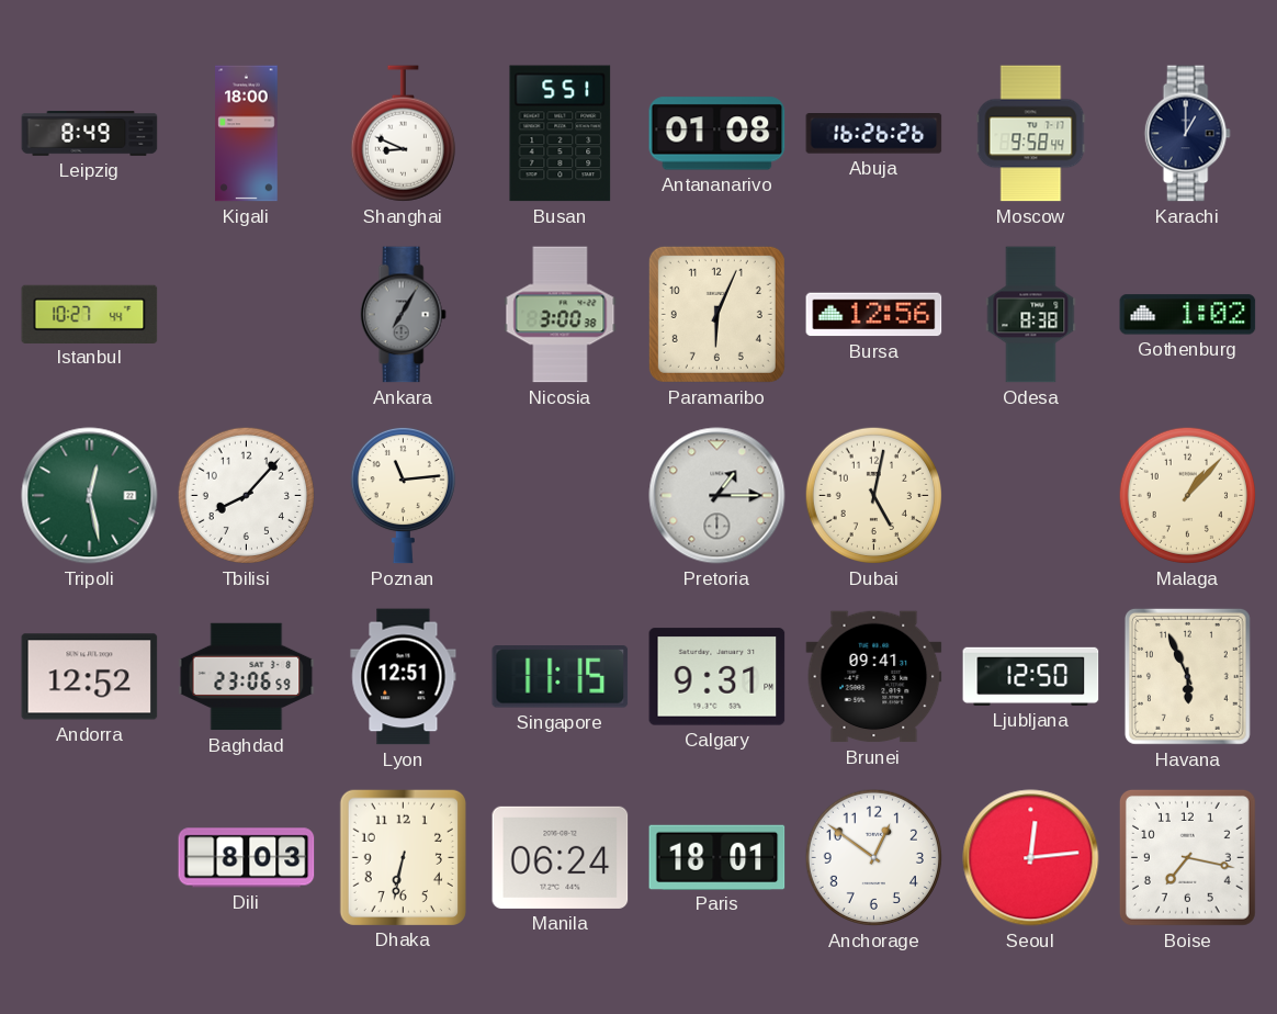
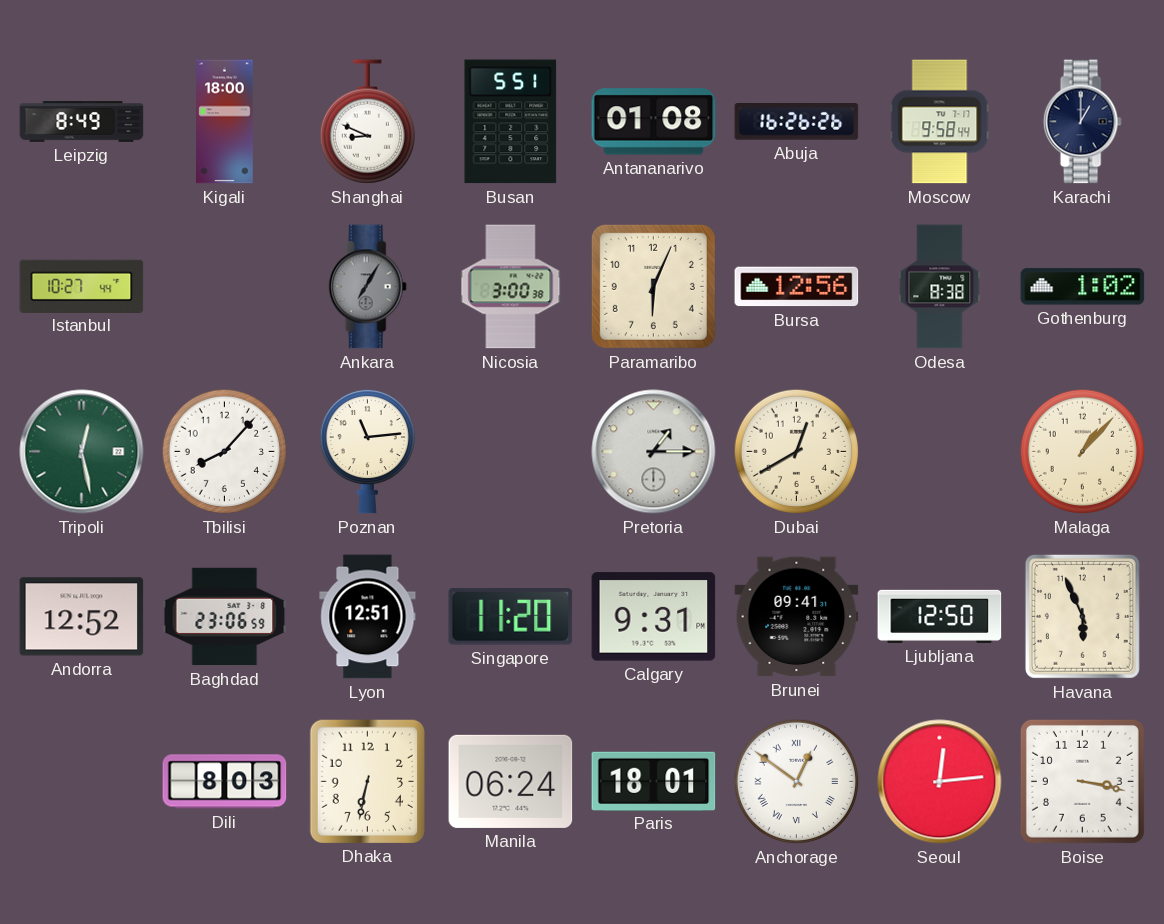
Dubai: 5:02 -> 12:40 (796, 451)
Singapore: 11:15 -> 11:20 (511, 617)
Anchorage numerals: Arabic -> Roman (796, 781)
Boise: 7:17 -> 3:17 (1082, 781)
